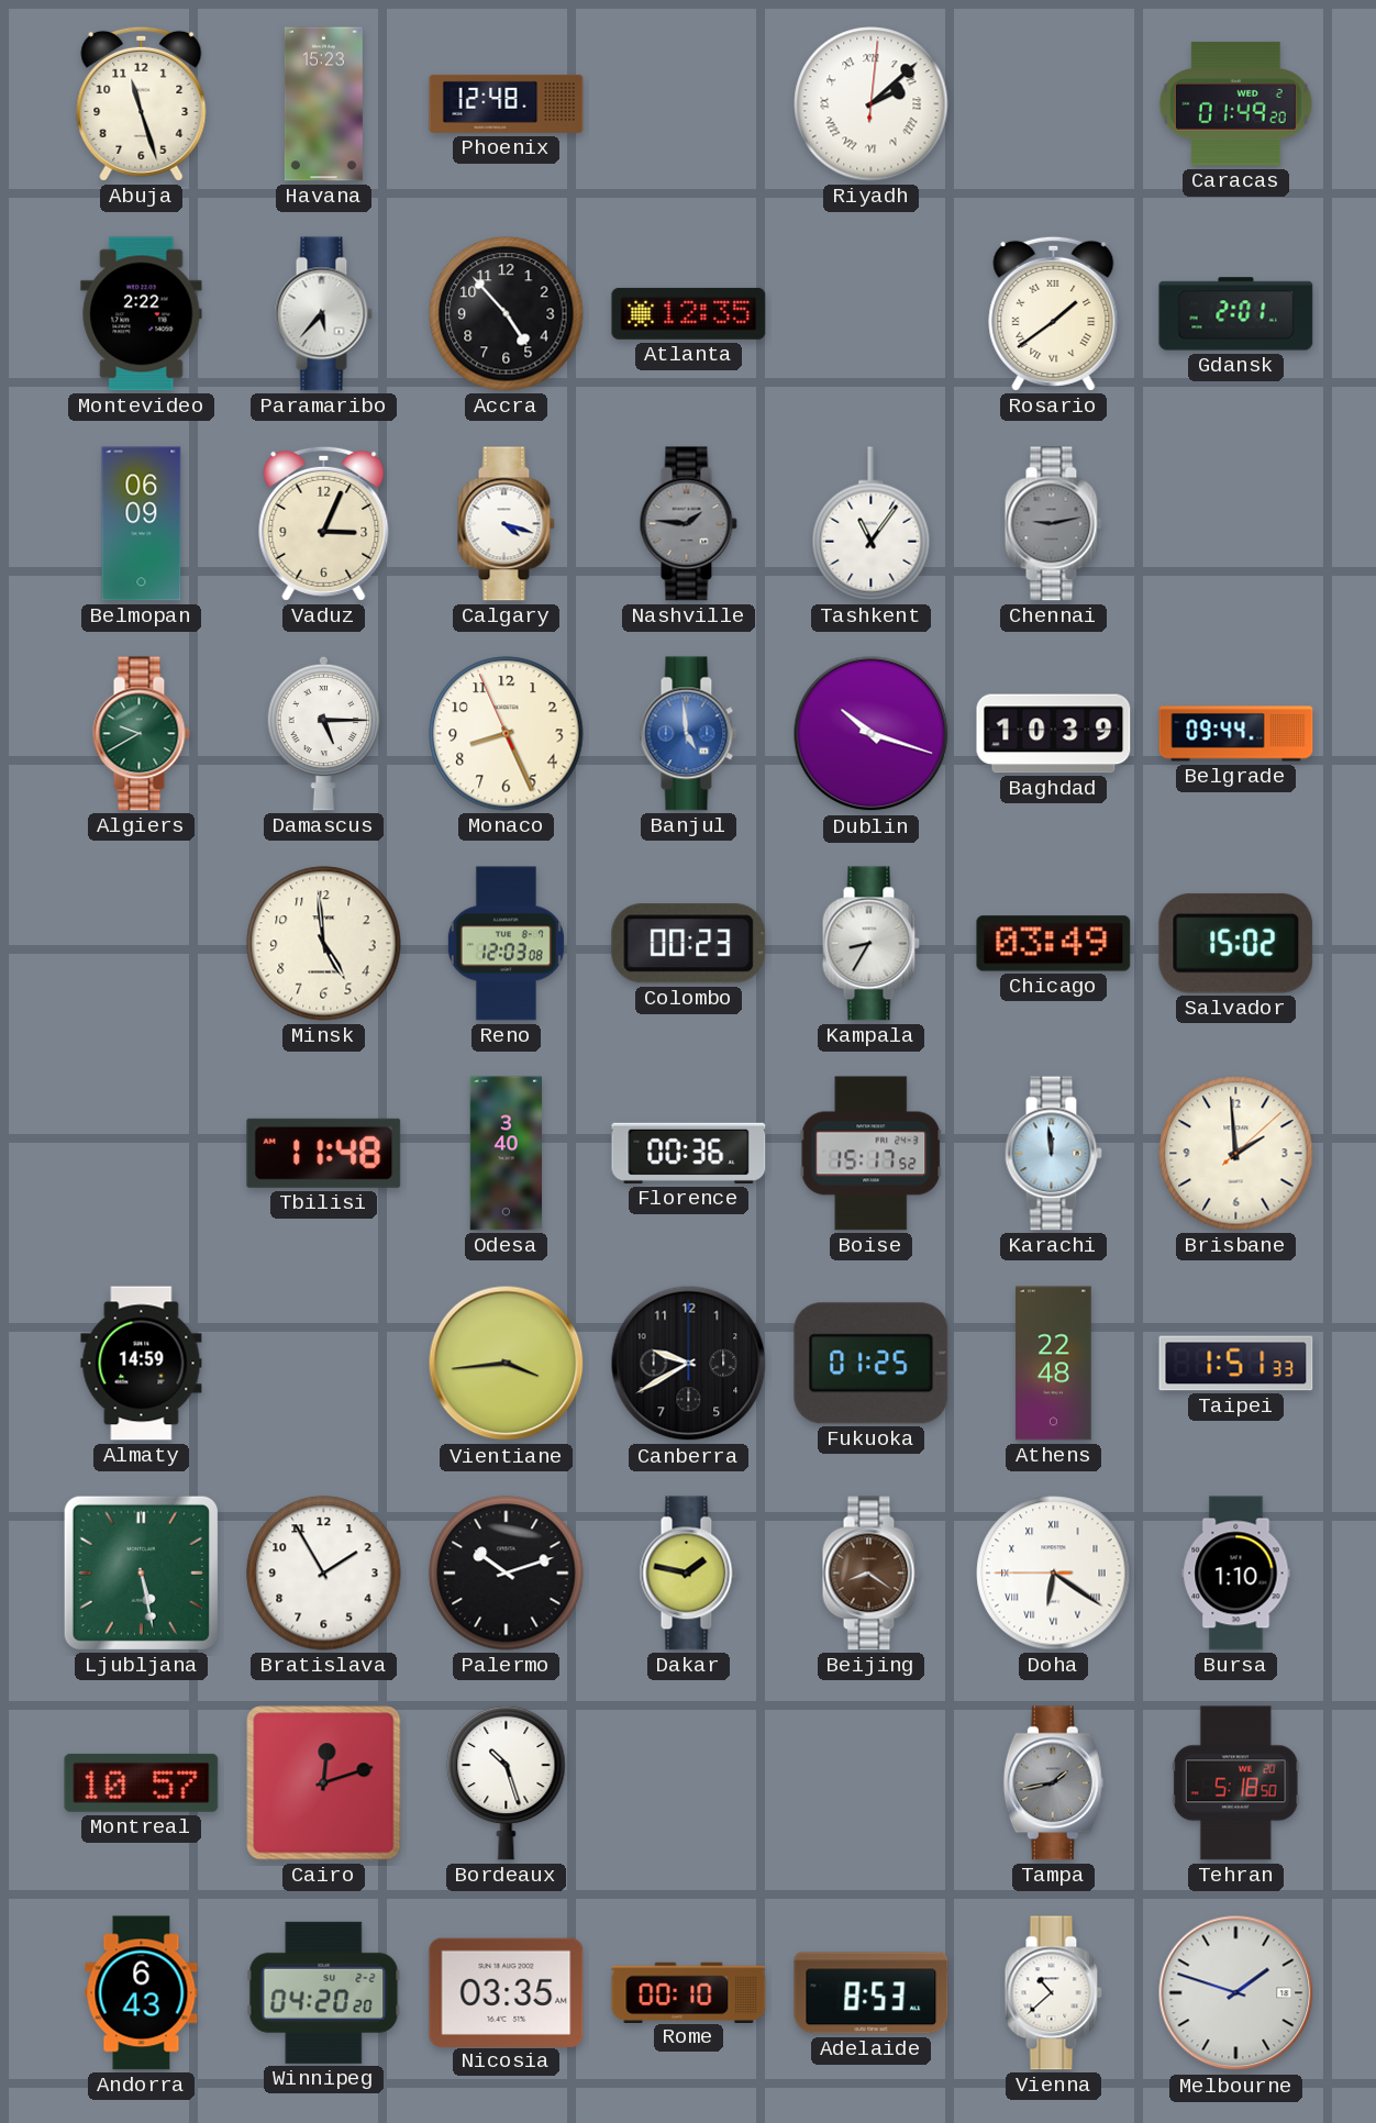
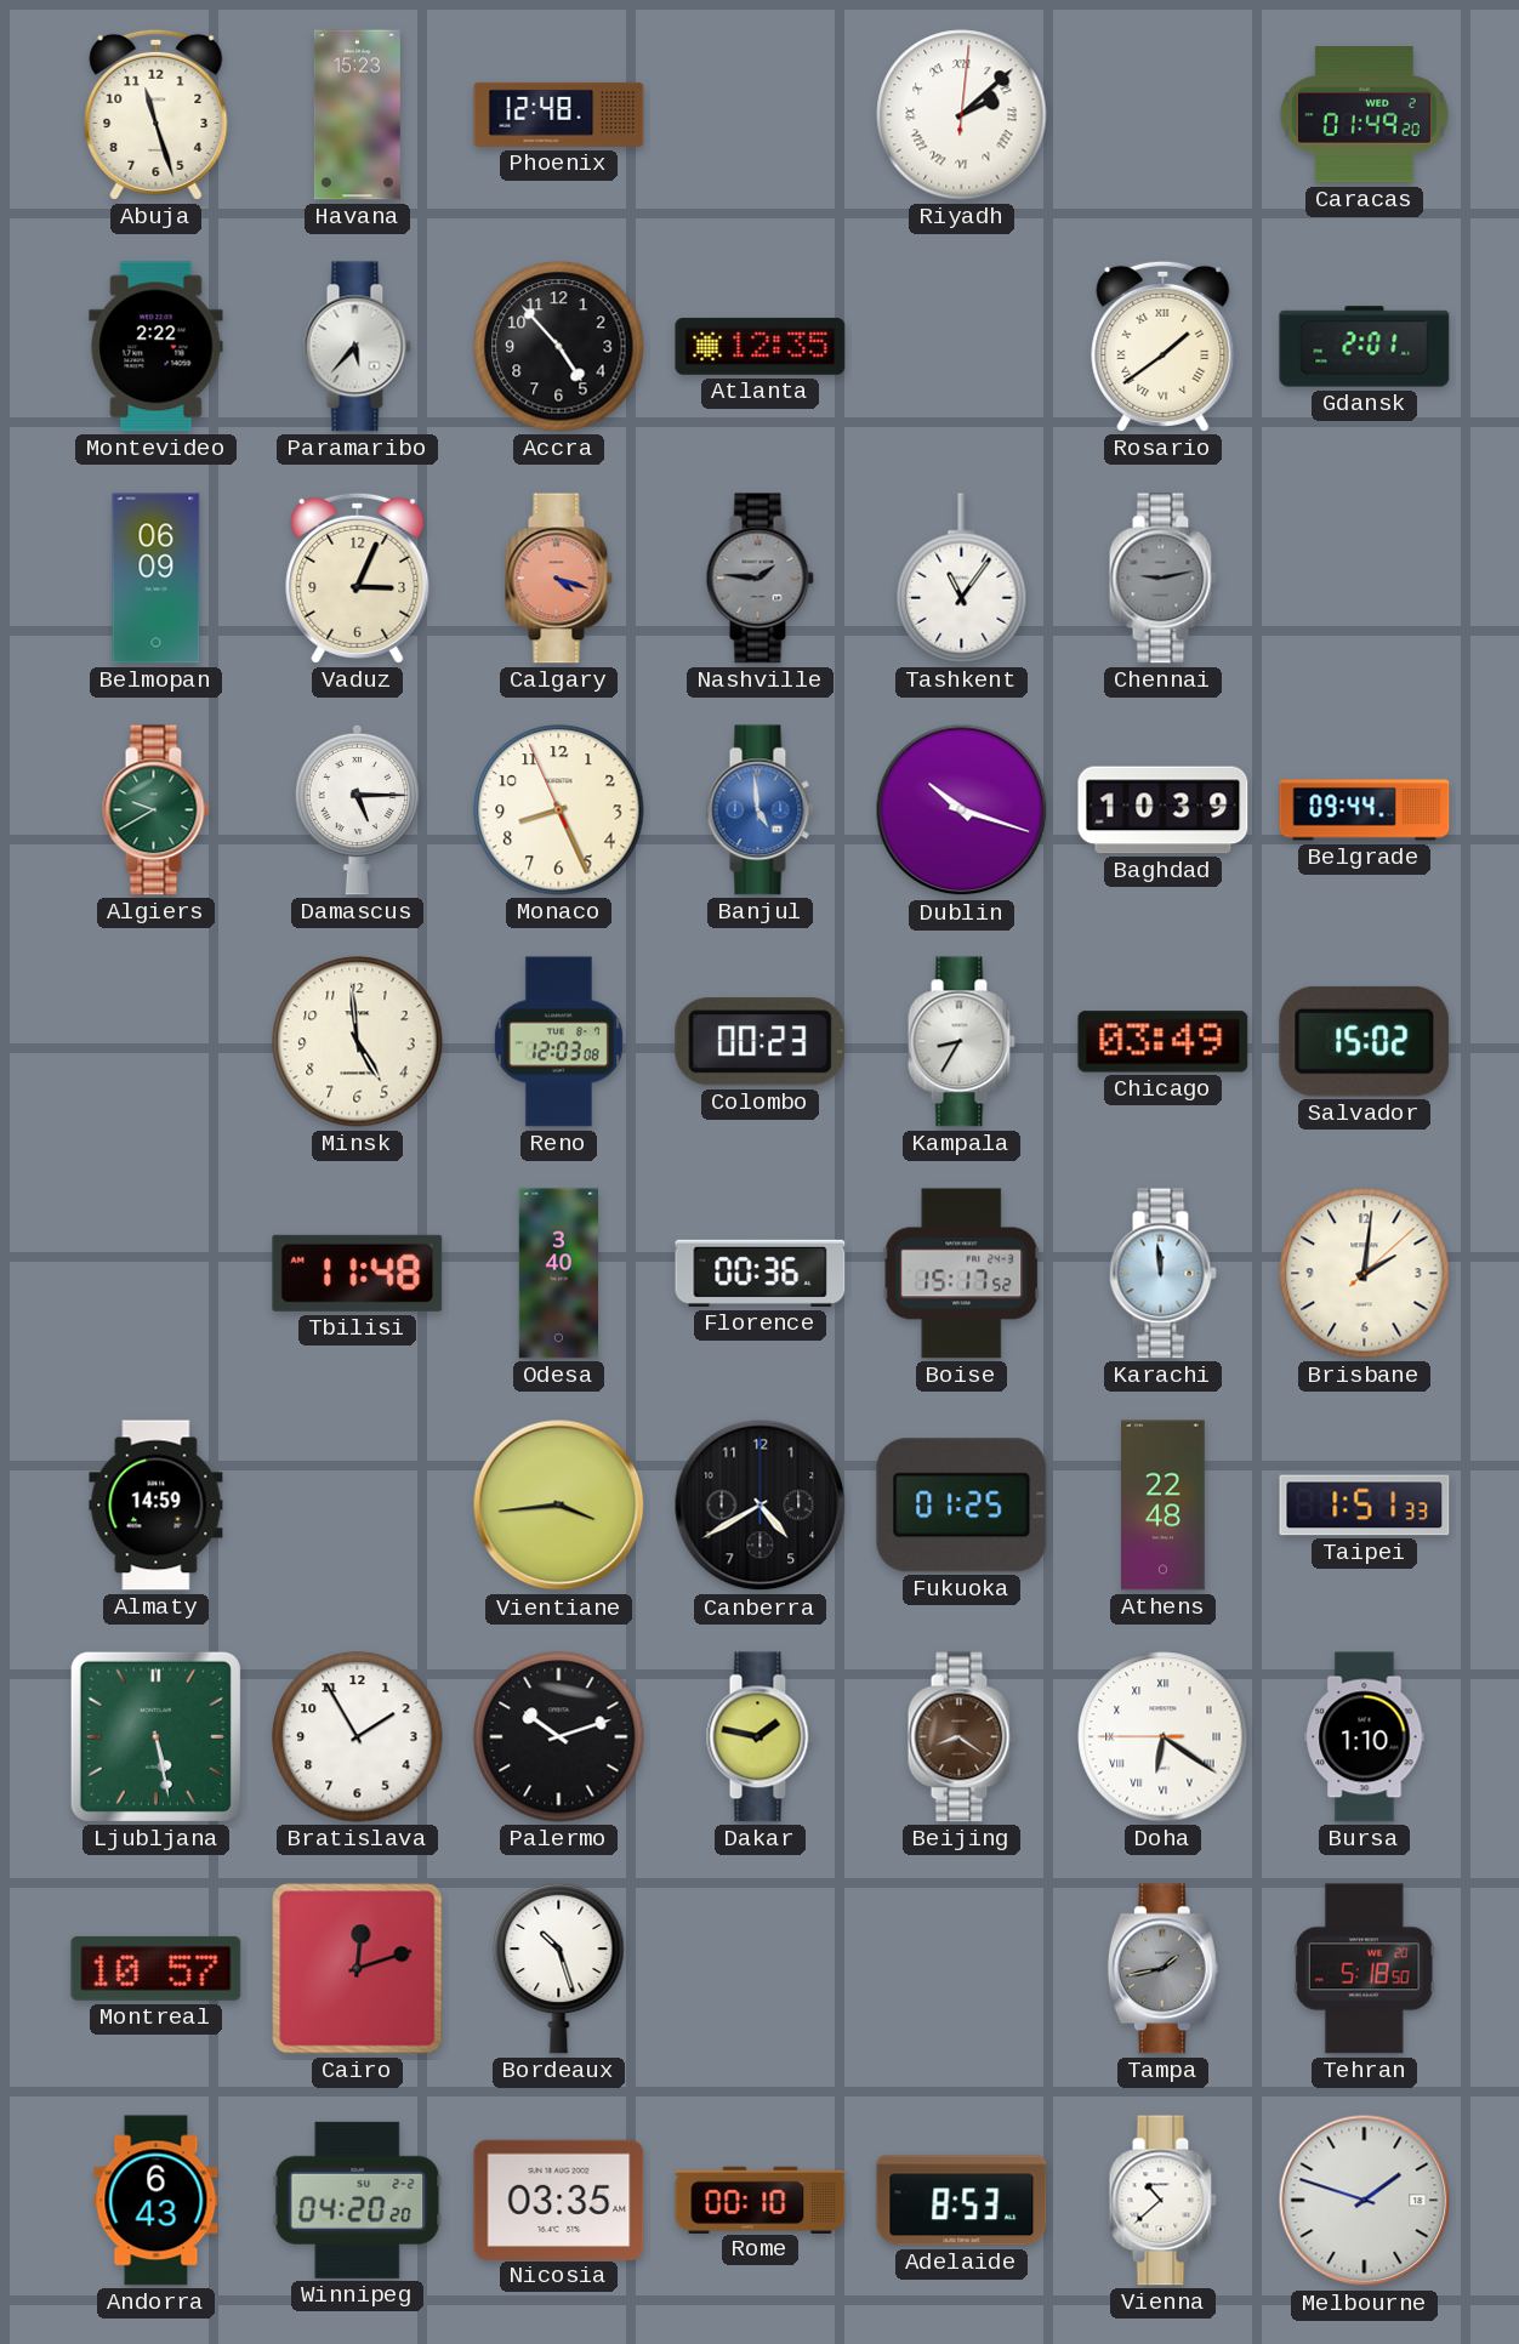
Calgary dial: white -> salmon (558, 579)
Brisbane: 1:59 -> 2:01 (1365, 1274)
Canberra: 9:40 -> 4:40 (761, 1506)
